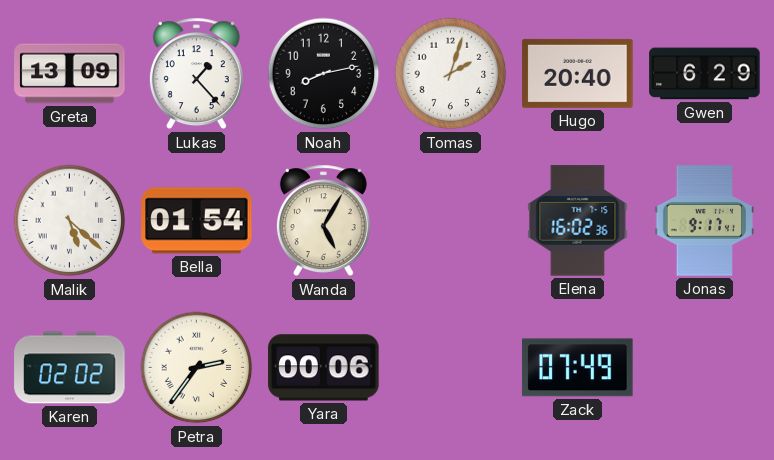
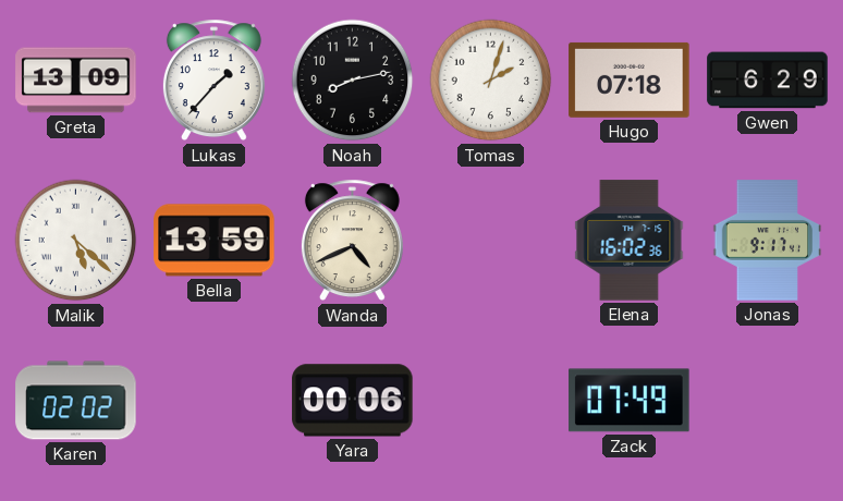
Lukas: 1:23 -> 1:37 (213, 81)
Hugo: 20:40 -> 07:18 (630, 80)
Bella: 01:54 -> 13:59 (215, 241)
Wanda: 5:05 -> 4:41 (352, 241)
Petra: 2:36 -> none (197, 368)
